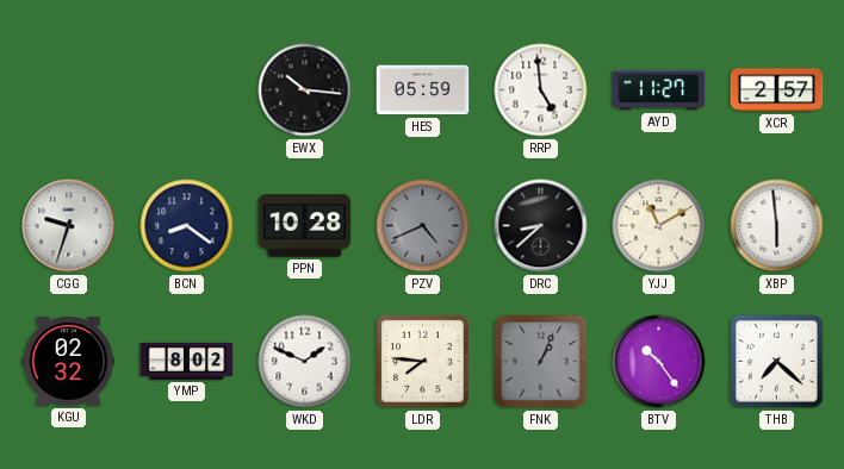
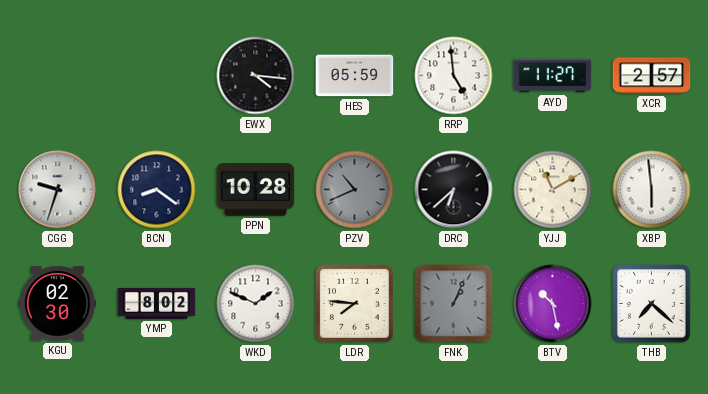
EWX: 10:16 -> 4:16 (256, 76)
PZV: 4:41 -> 10:41 (355, 190)
DRC: 8:38 -> 6:38 (454, 190)
KGU: 02:32 -> 02:30 (58, 304)
BTV: 10:24 -> 10:28 (553, 304)
